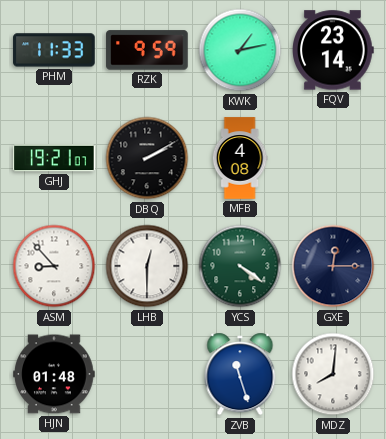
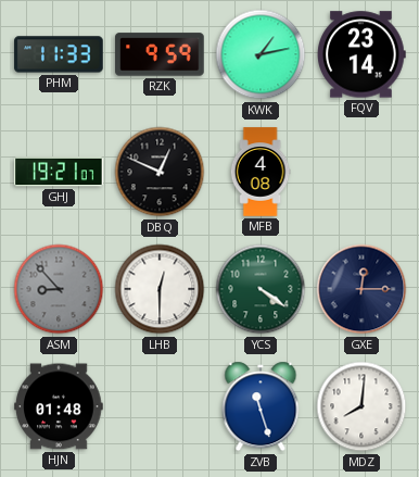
DBQ: 2:10 -> 12:49 (160, 172)
ASM dial: white -> grey (59, 289)
